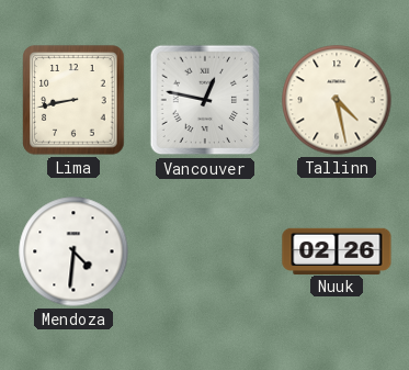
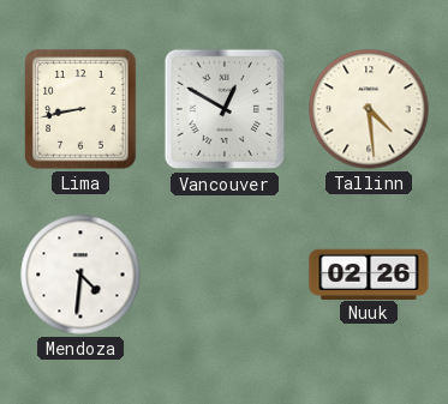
Vancouver: 12:47 -> 12:50 (225, 109)
Tallinn: 4:28 -> 4:29 (369, 109)
